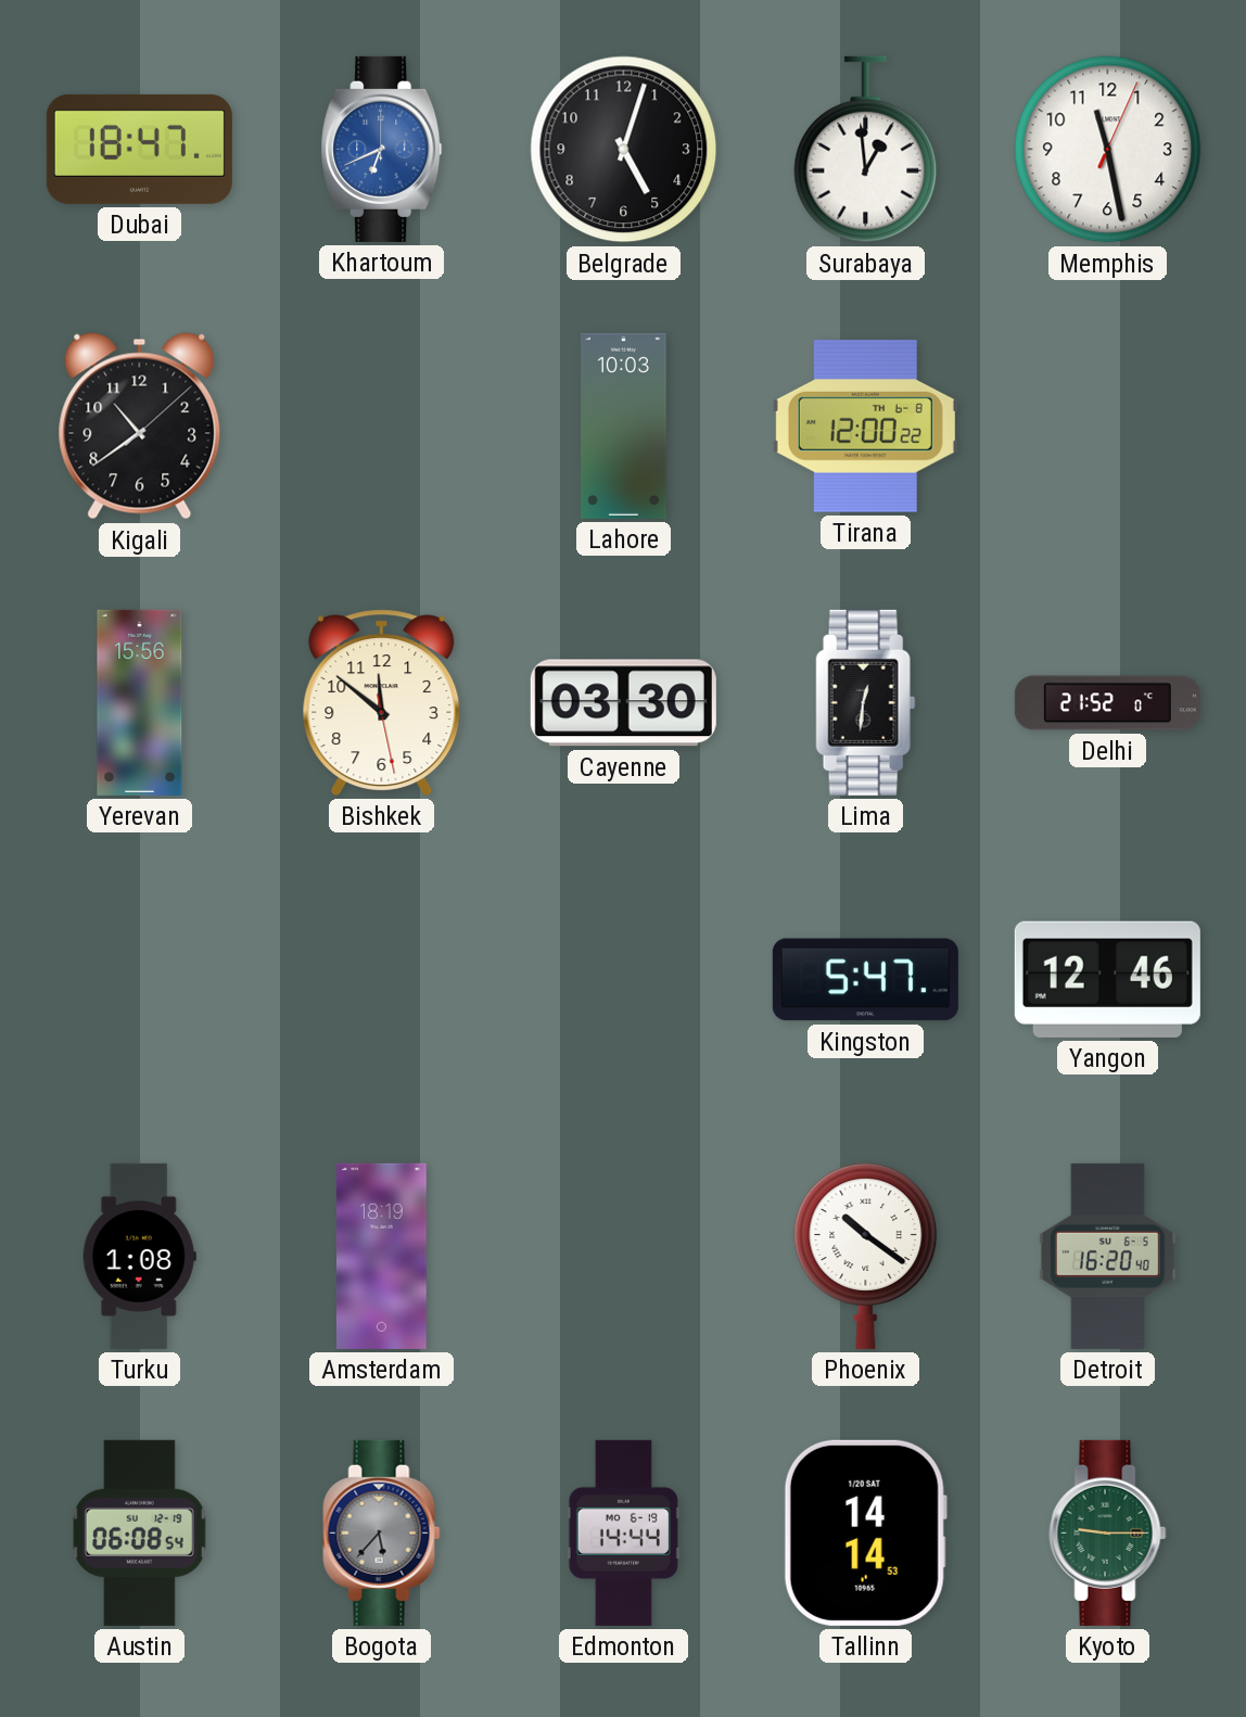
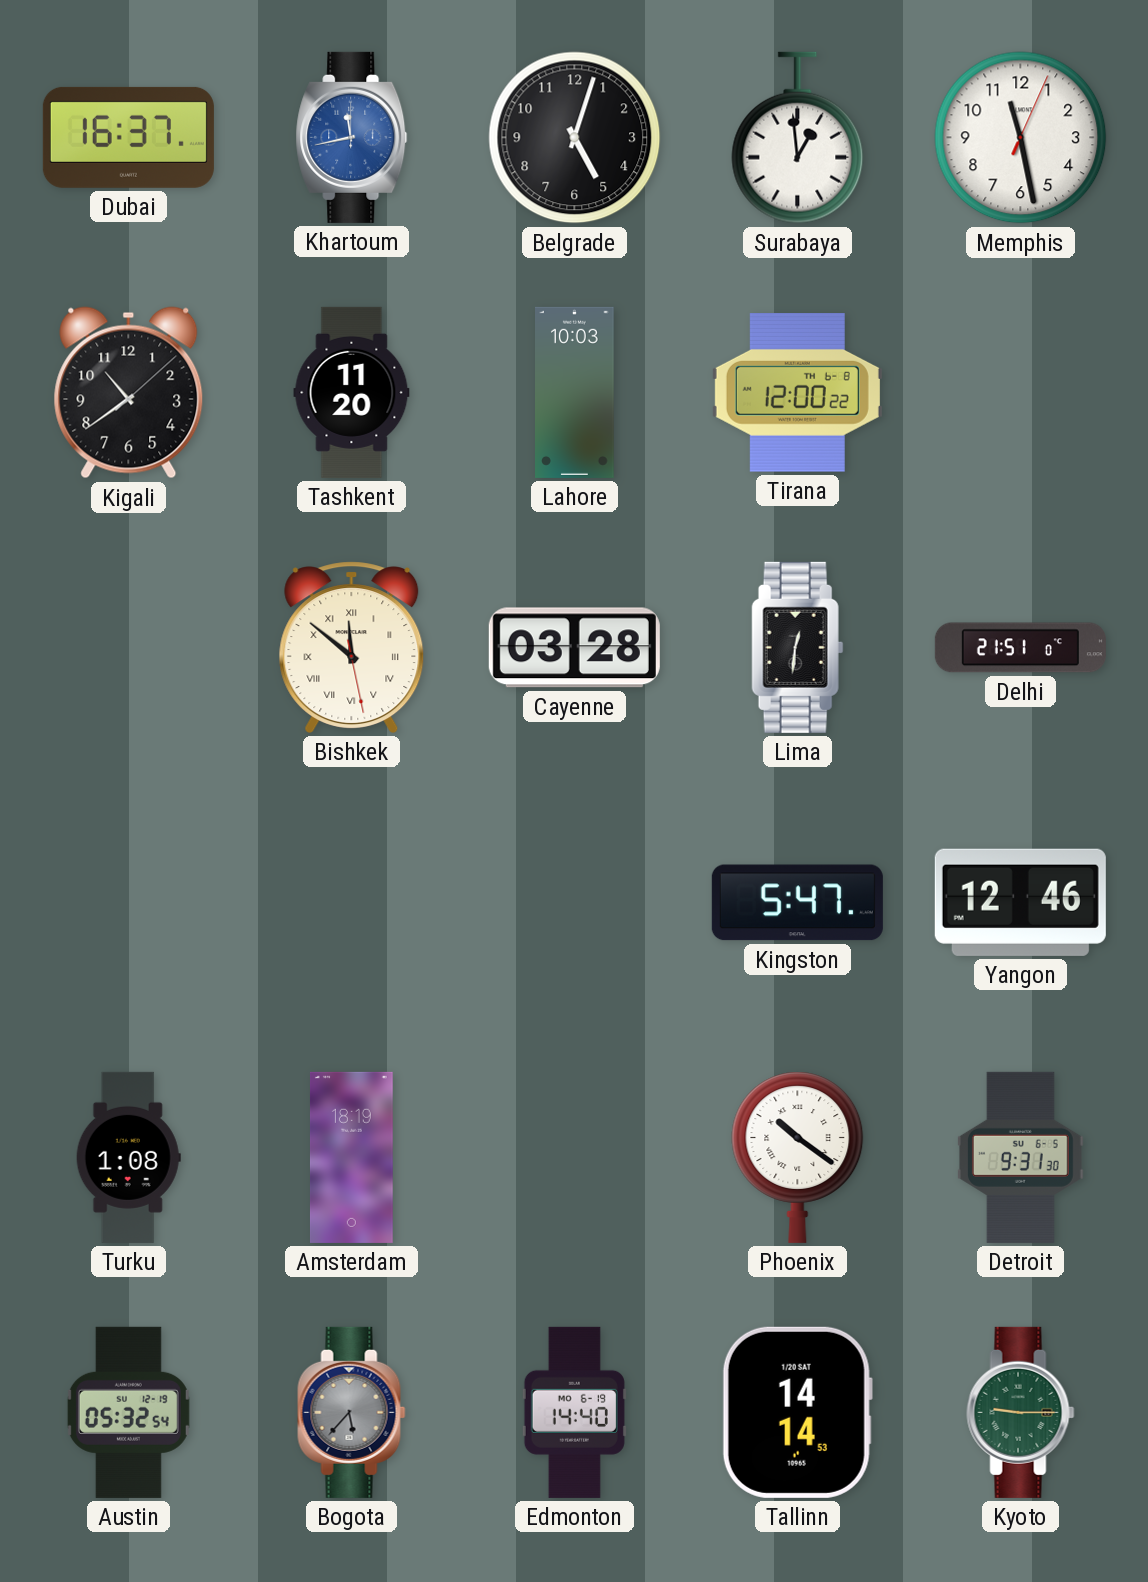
Dubai: 18:47 -> 16:37 (128, 137)
Khartoum: 6:41 -> 11:43 (352, 137)
Tashkent: none -> 11:20 (352, 392)
Yerevan: 15:56 -> none (140, 702)
Bishkek numerals: Arabic -> Roman (352, 647)
Cayenne: 03:30 -> 03:28 (574, 648)
Delhi: 21:52 -> 21:51 (1020, 648)
Detroit: 16:20 -> 9:31 (1020, 1157)
Austin: 06:08 -> 05:32 (128, 1412)
Edmonton: 14:44 -> 14:40 (574, 1412)
